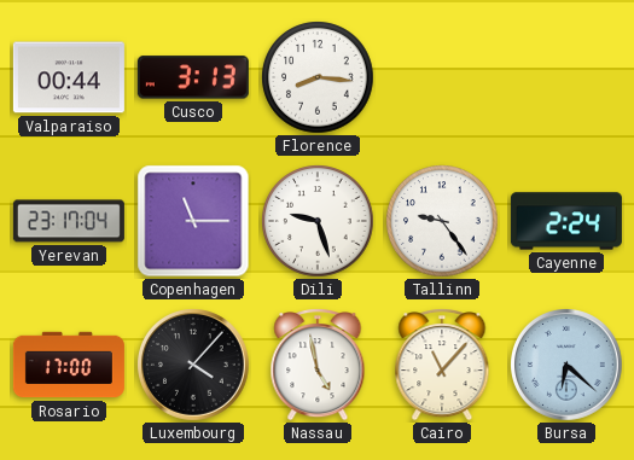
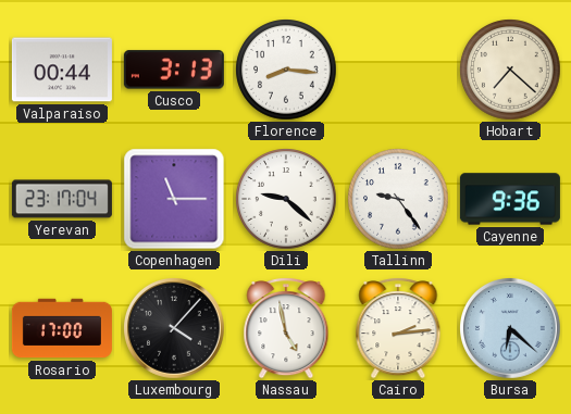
Hobart: none -> 7:22 (510, 70)
Dili: 9:27 -> 9:22 (286, 199)
Cayenne: 2:24 -> 9:36 (510, 199)
Cairo: 11:07 -> 2:14 (398, 328)
